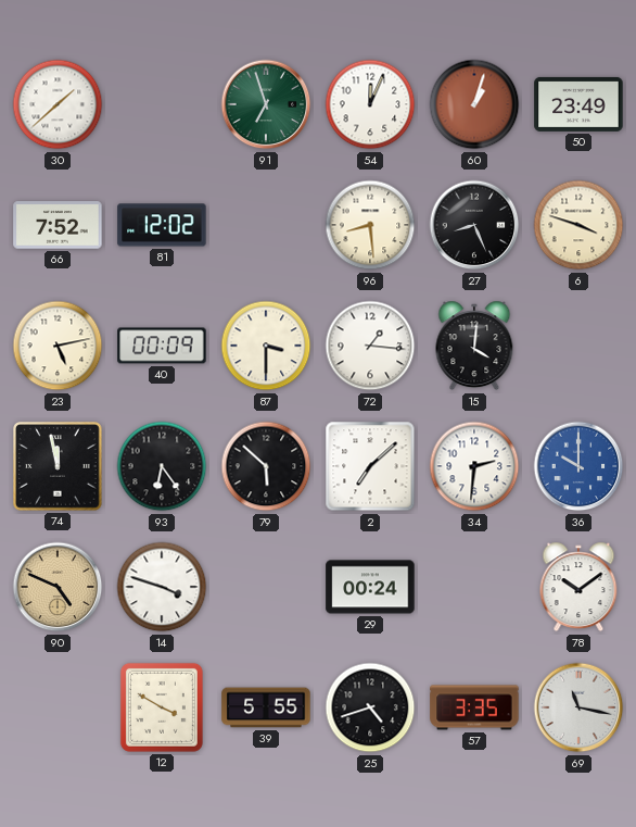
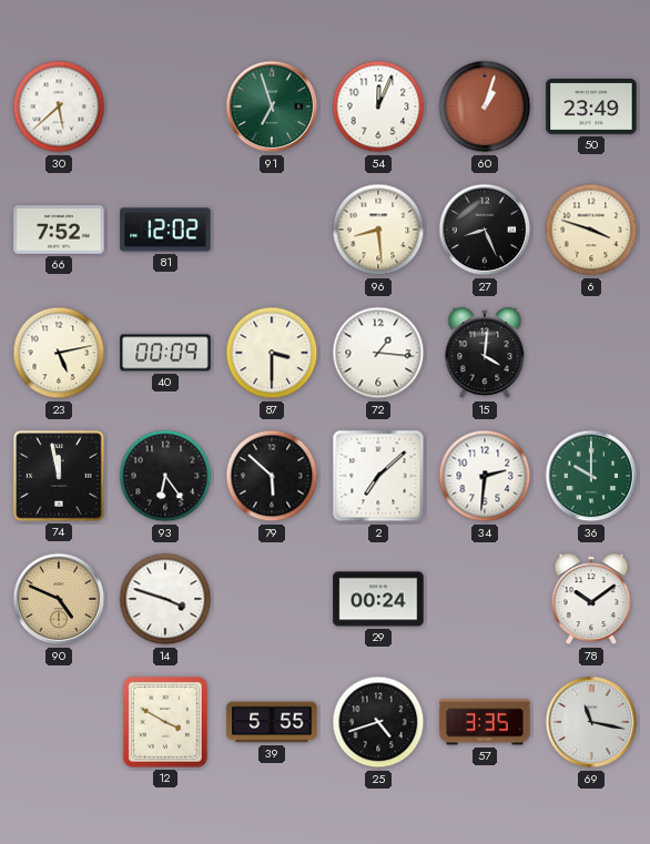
30: 1:38 -> 5:38 (59, 106)
36 dial: blue -> green (591, 476)
